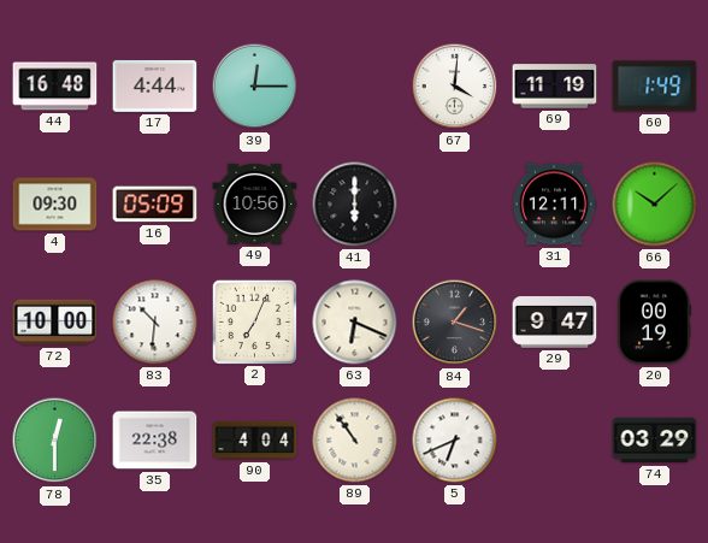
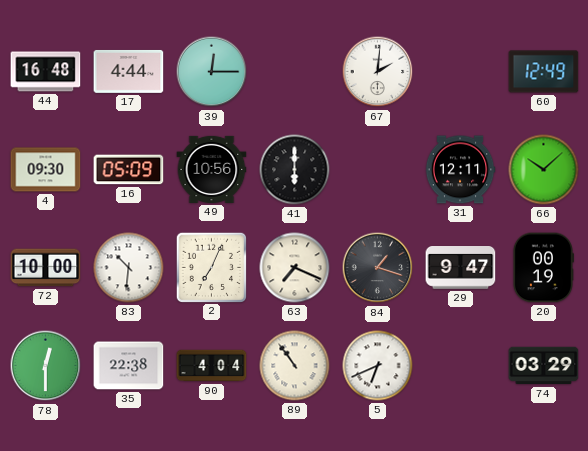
67: 4:01 -> 2:01 (378, 72)
69: 11:19 -> none (555, 87)
60: 1:49 -> 12:49 (544, 72)
63: 6:19 -> 7:19 (295, 268)
